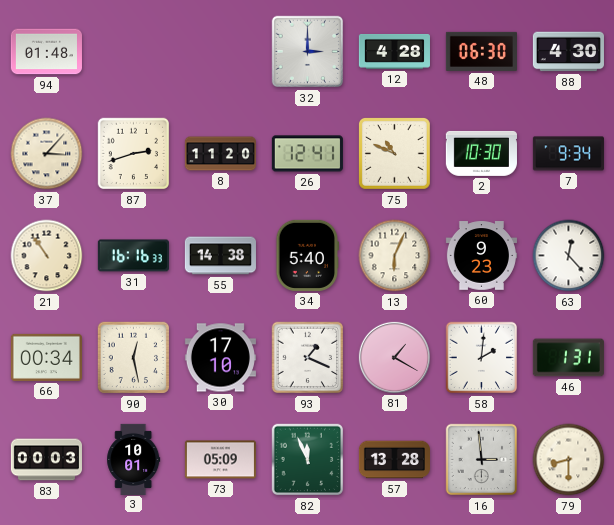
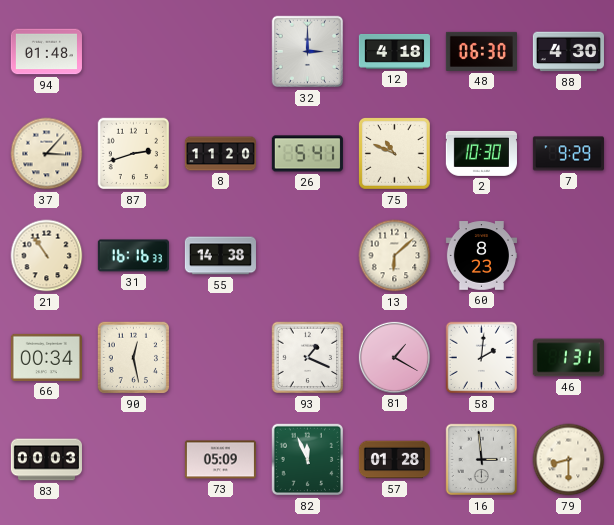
12: 4:28 -> 4:18 (394, 51)
26: 12:41 -> 5:41 (307, 154)
7: 9:34 -> 9:29 (568, 154)
34: 5:40 -> none (308, 255)
13: 6:04 -> 6:08 (395, 256)
60: 9:23 -> 8:23 (481, 256)
63: 12:23 -> none (569, 256)
30: 17:10 -> none (220, 358)
3: 10:01 -> none (134, 459)
57: 13:28 -> 01:28 (394, 460)
